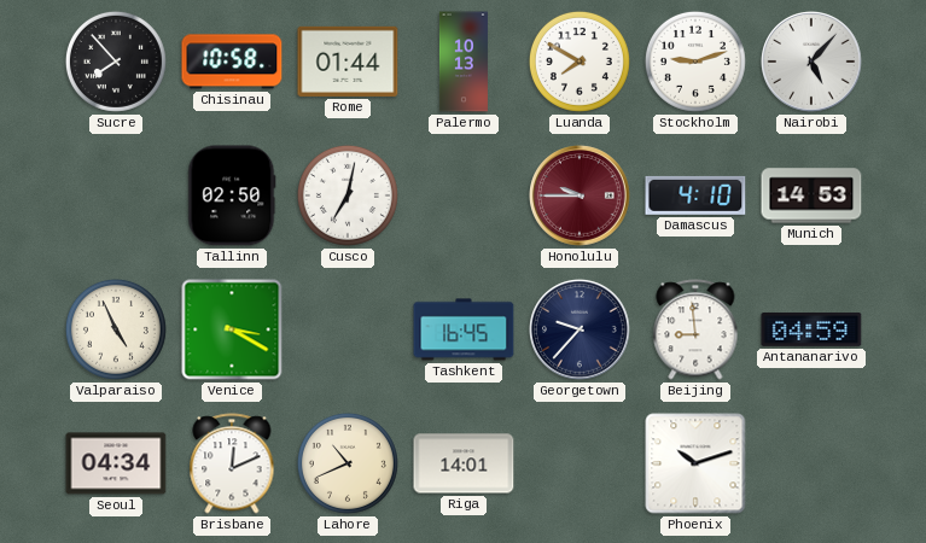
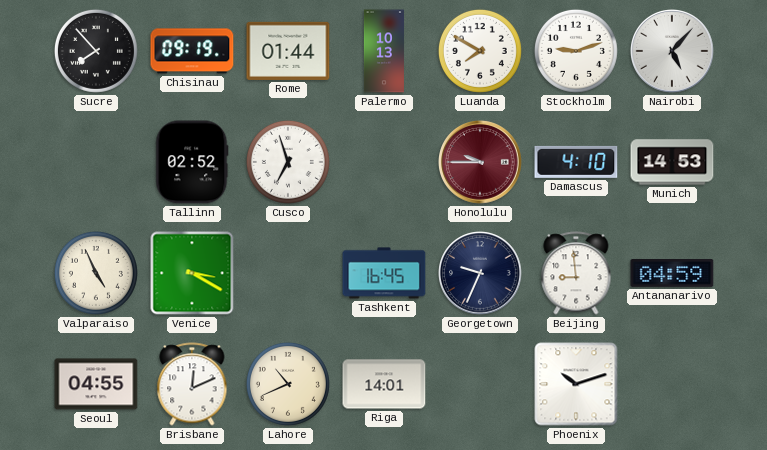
Chisinau: 10:58 -> 09:19 (192, 51)
Tallinn: 02:50 -> 02:52 (192, 162)
Cusco: 7:02 -> 6:57 (288, 162)
Georgetown: 9:37 -> 9:34 (481, 274)
Seoul: 04:34 -> 04:55 (96, 384)
